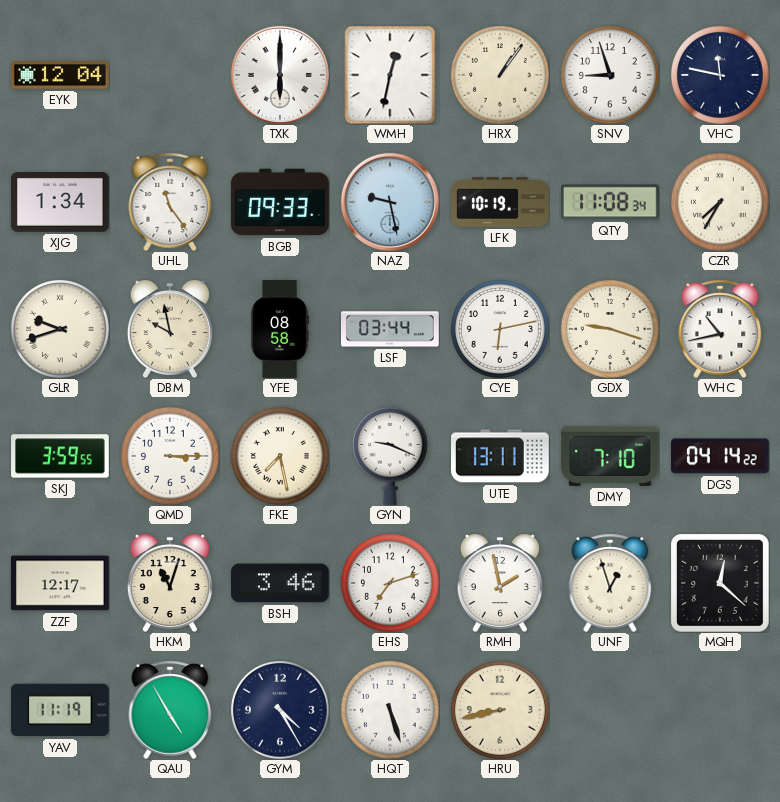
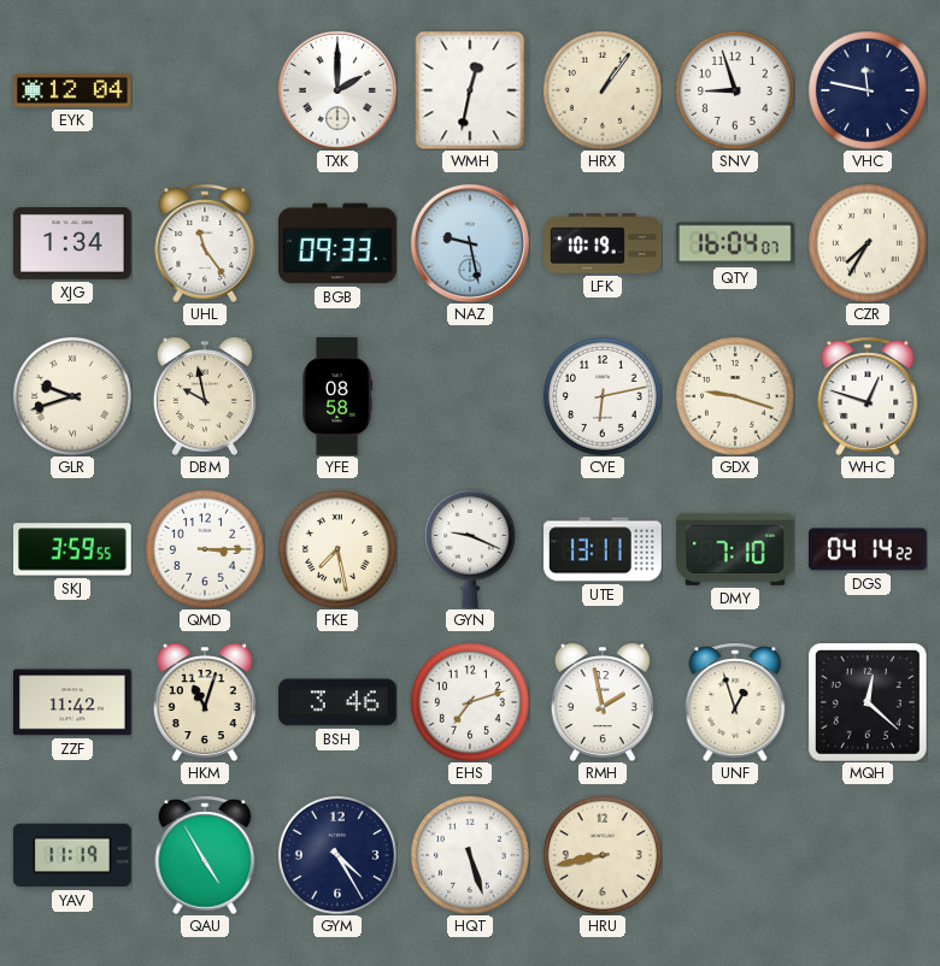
TXK: 6:00 -> 2:00 (337, 90)
QTY: 11:08 -> 16:04 (735, 243)
LSF: 03:44 -> none (390, 329)
WHC: 10:43 -> 12:48 (868, 396)
ZZF: 12:17 -> 11:42 (74, 702)
